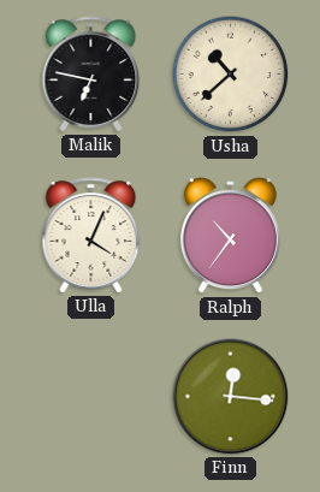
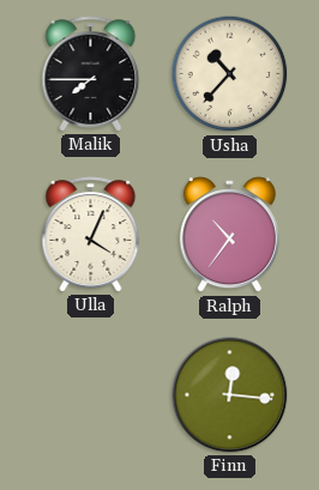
Malik: 6:47 -> 7:45 (91, 74)
Usha: 10:38 -> 10:37 (230, 74)
